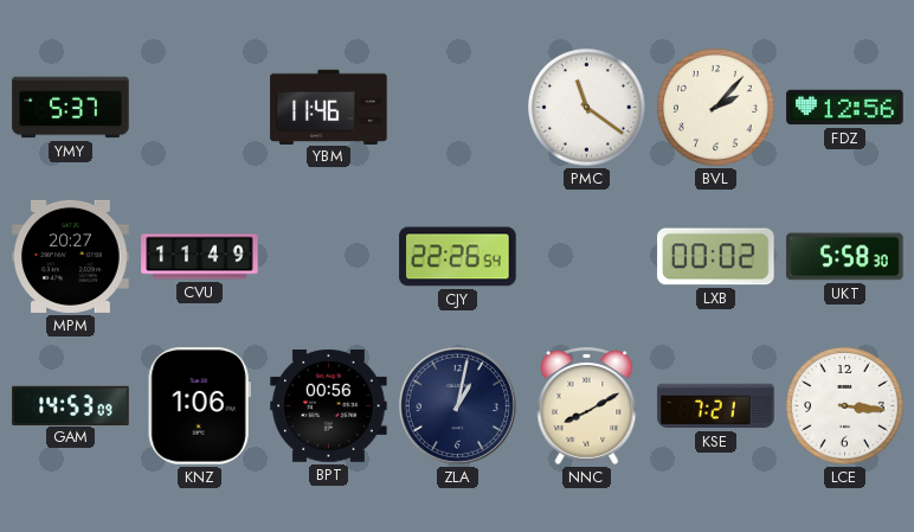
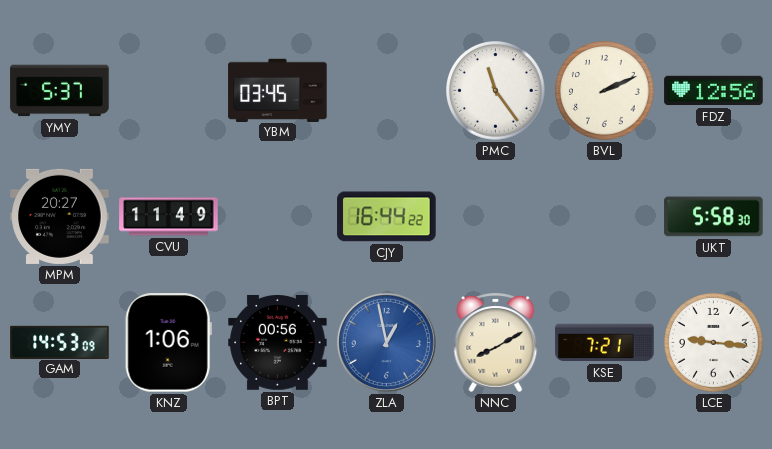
YBM: 11:46 -> 03:45 (278, 90)
PMC: 11:21 -> 11:24 (496, 91)
BVL: 2:07 -> 2:11 (605, 91)
CJY: 22:26 -> 16:44 (387, 217)
LXB: 00:02 -> none (716, 257)
ZLA: 1:02 -> 12:58 (386, 342)
ZLA dial: navy -> blue (386, 342)
LCE: 3:16 -> 9:16 (714, 343)
